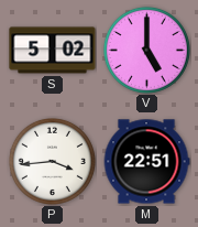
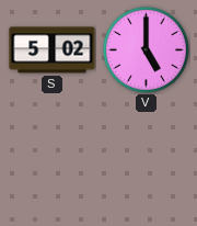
P: 3:44 -> none (52, 161)
M: 22:51 -> none (146, 162)
